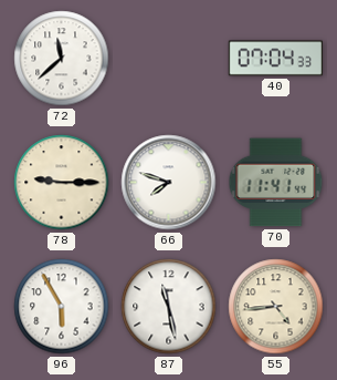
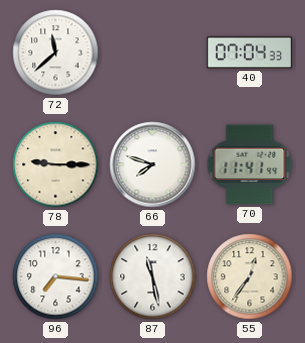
96: 5:55 -> 7:16 (56, 277)
55: 4:44 -> 12:36 (250, 277)
